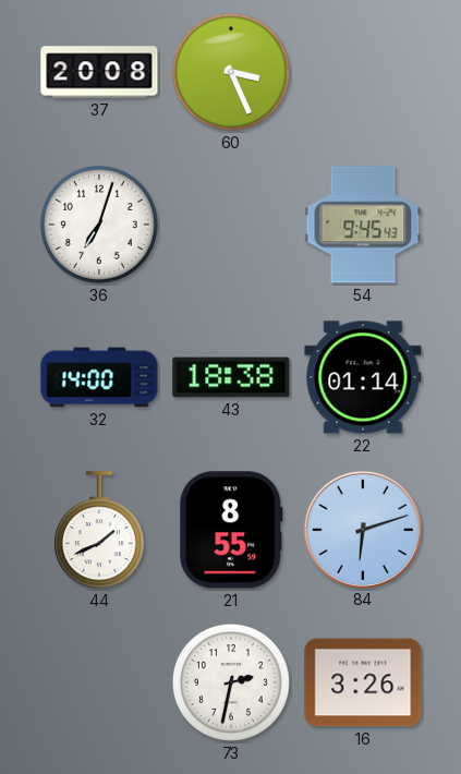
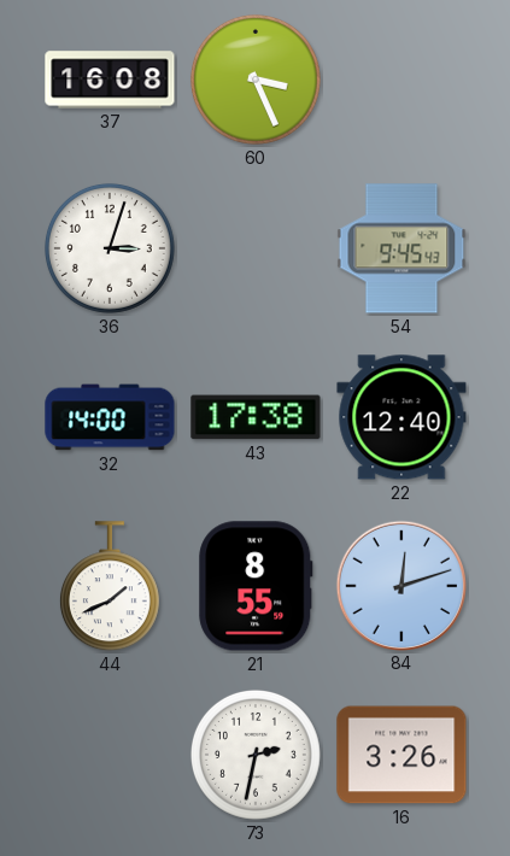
37: 20:08 -> 16:08 (110, 80)
36: 7:03 -> 3:03 (110, 248)
43: 18:38 -> 17:38 (256, 417)
22: 01:14 -> 12:40 (401, 417)
84: 6:12 -> 12:12 (400, 585)
